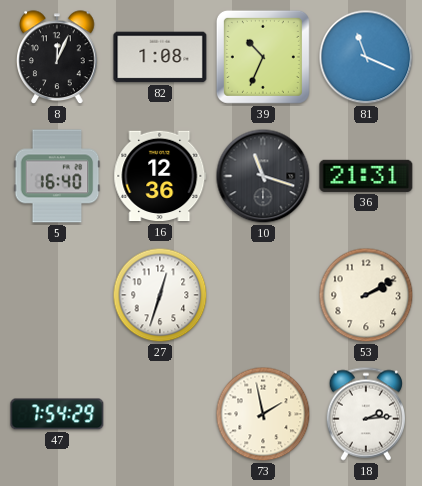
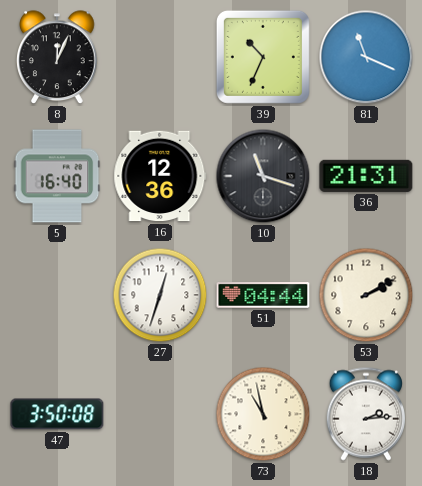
82: 1:08 -> none (160, 57)
51: none -> 04:44 (263, 296)
47: 7:54 -> 3:50 (57, 414)
73: 1:58 -> 10:58 (263, 414)
